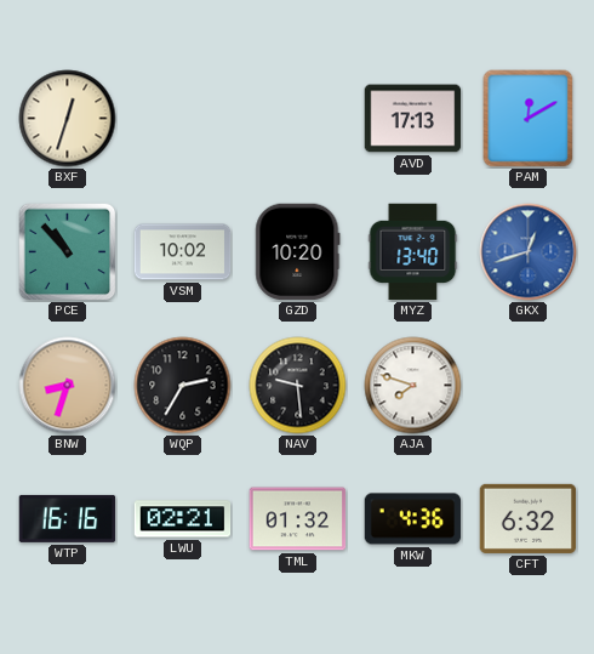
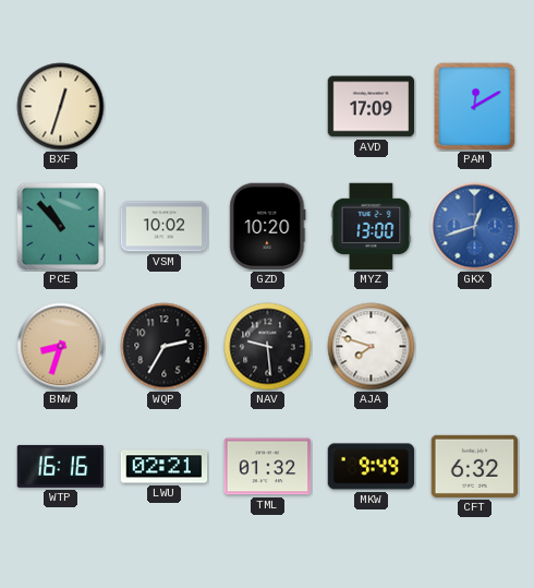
AVD: 17:13 -> 17:09 (372, 107)
MYZ: 13:40 -> 13:00 (372, 227)
MKW: 4:36 -> 9:49 (372, 467)
